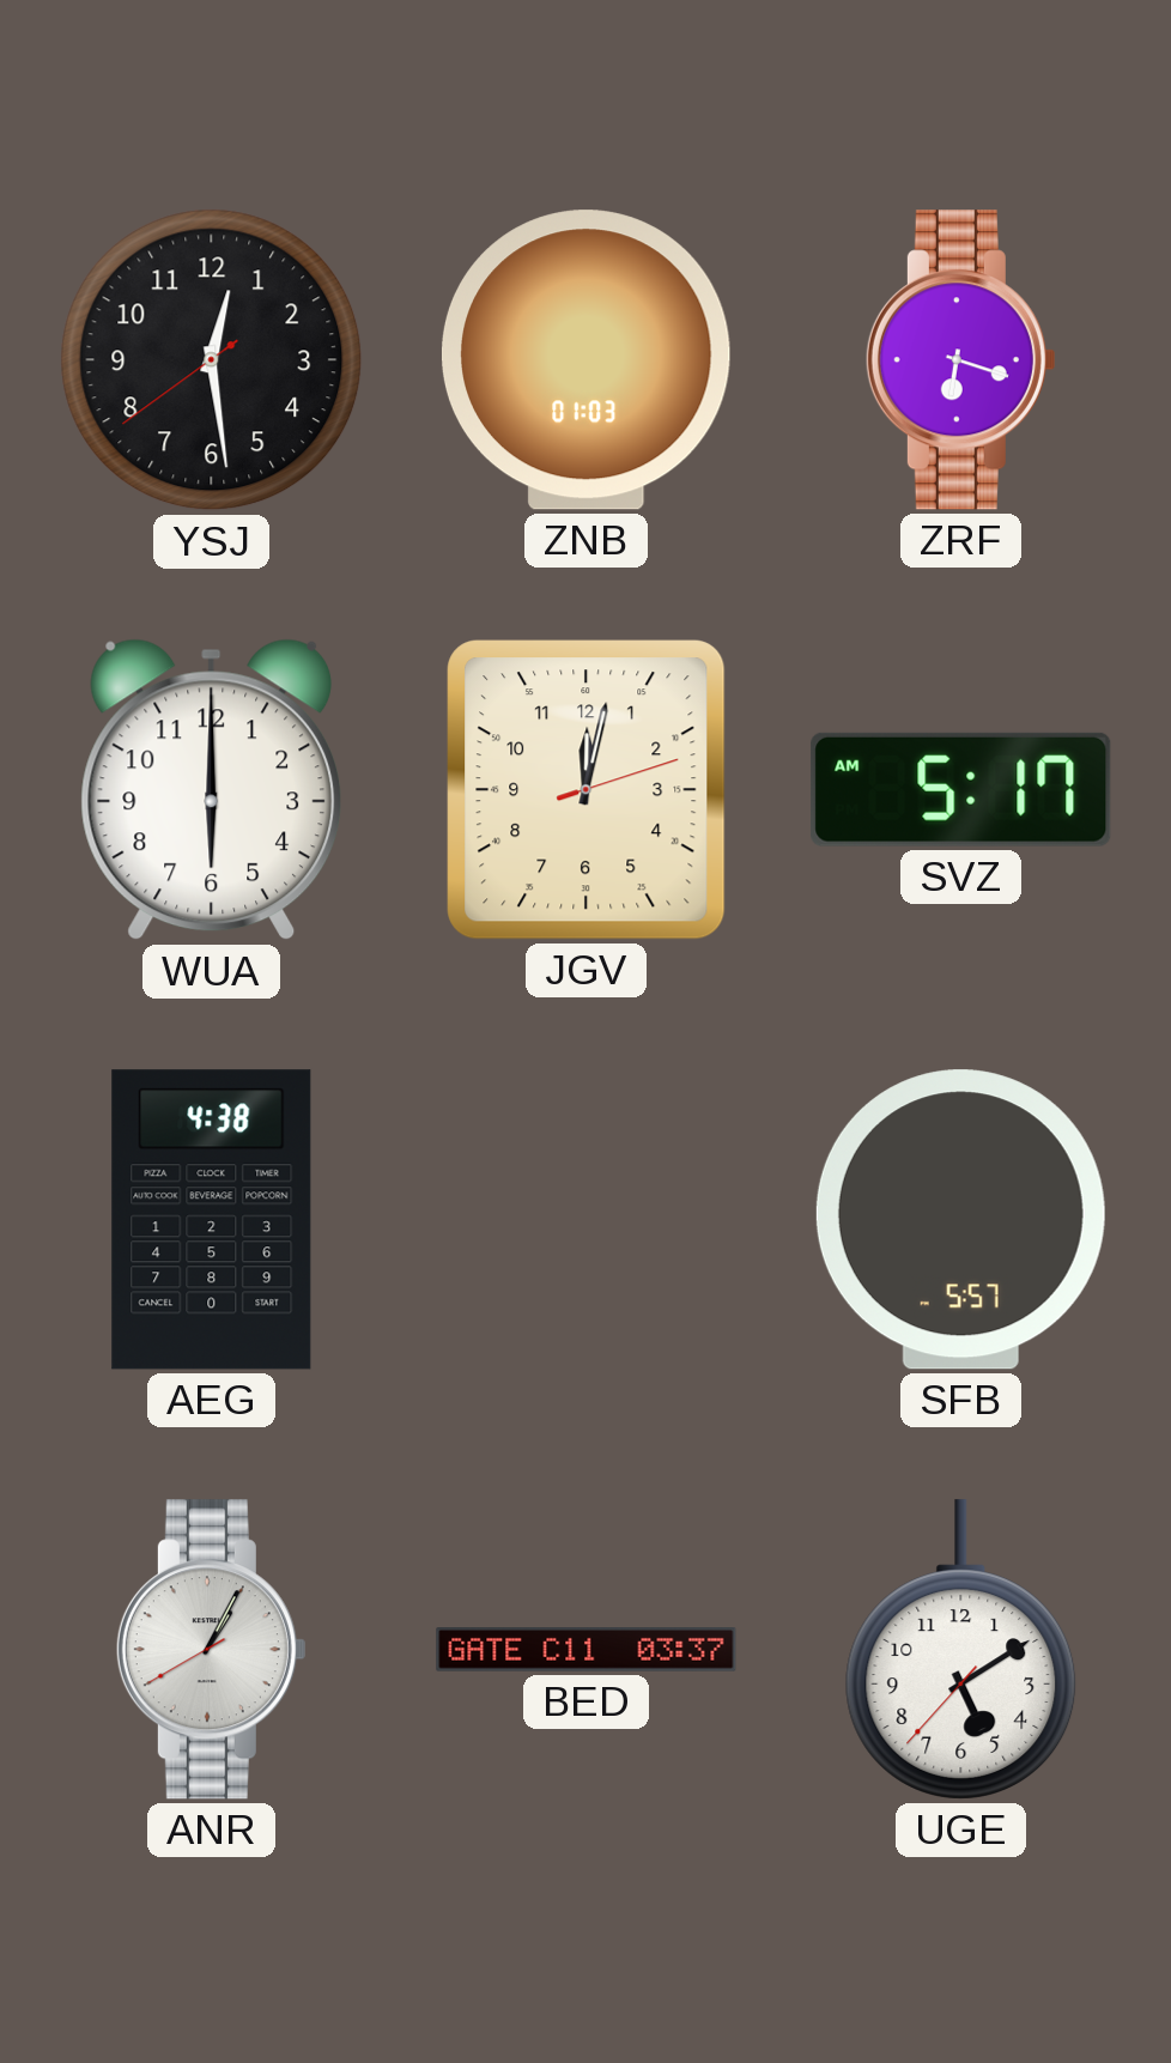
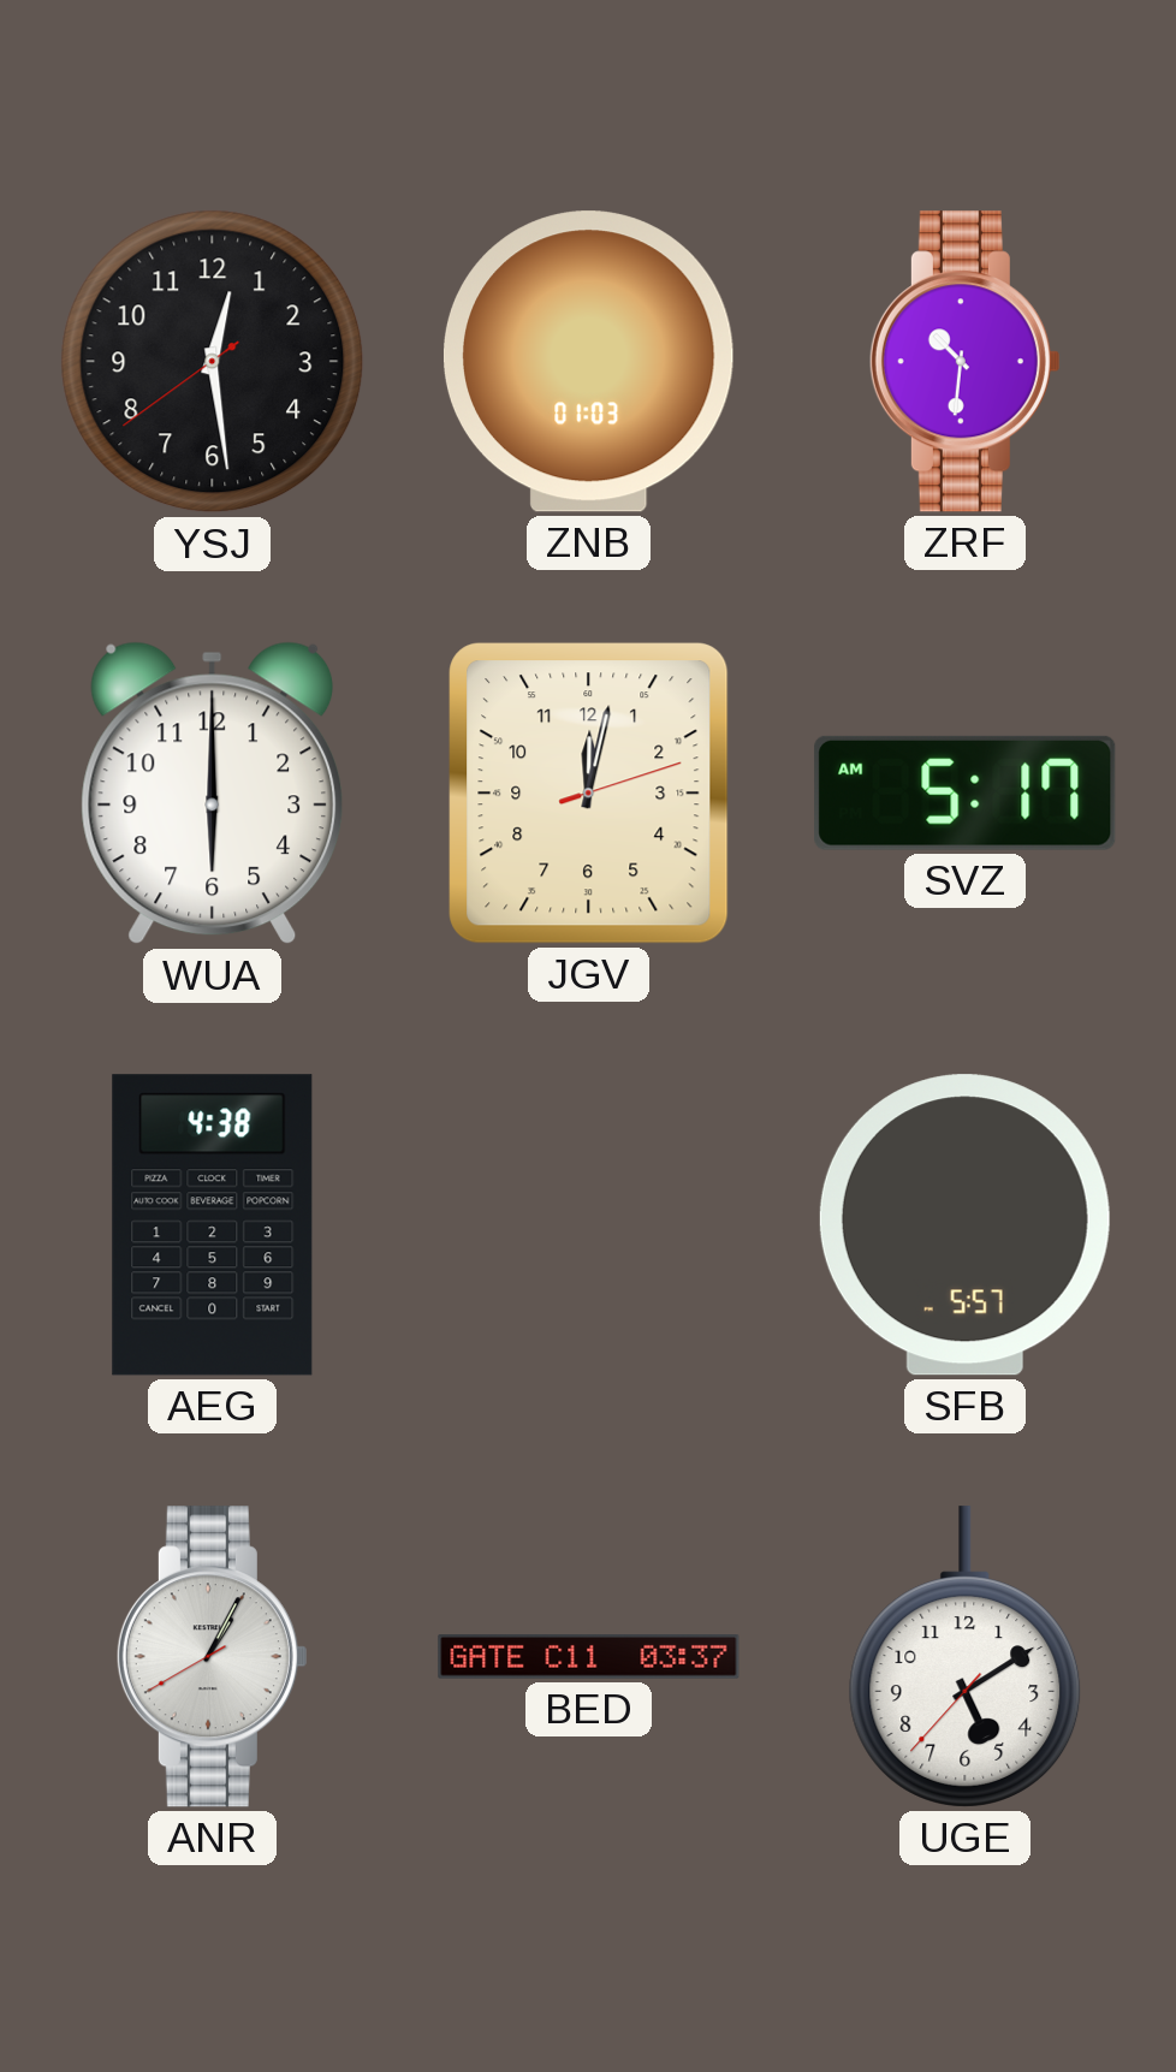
ZRF: 6:18 -> 10:31 (964, 362)
